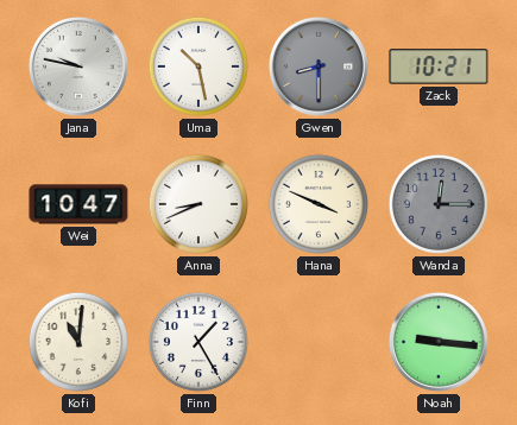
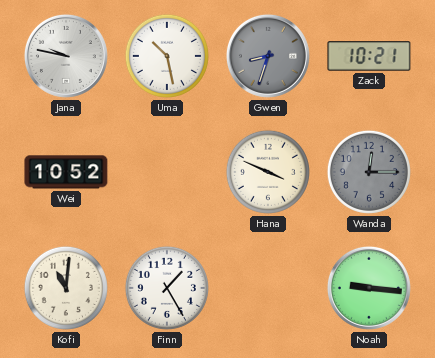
Gwen: 8:30 -> 8:33 (268, 56)
Wei: 10:47 -> 10:52 (66, 172)
Anna: 8:41 -> none (198, 204)
